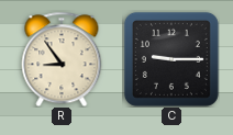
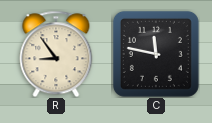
C: 9:15 -> 11:47 (156, 54)
